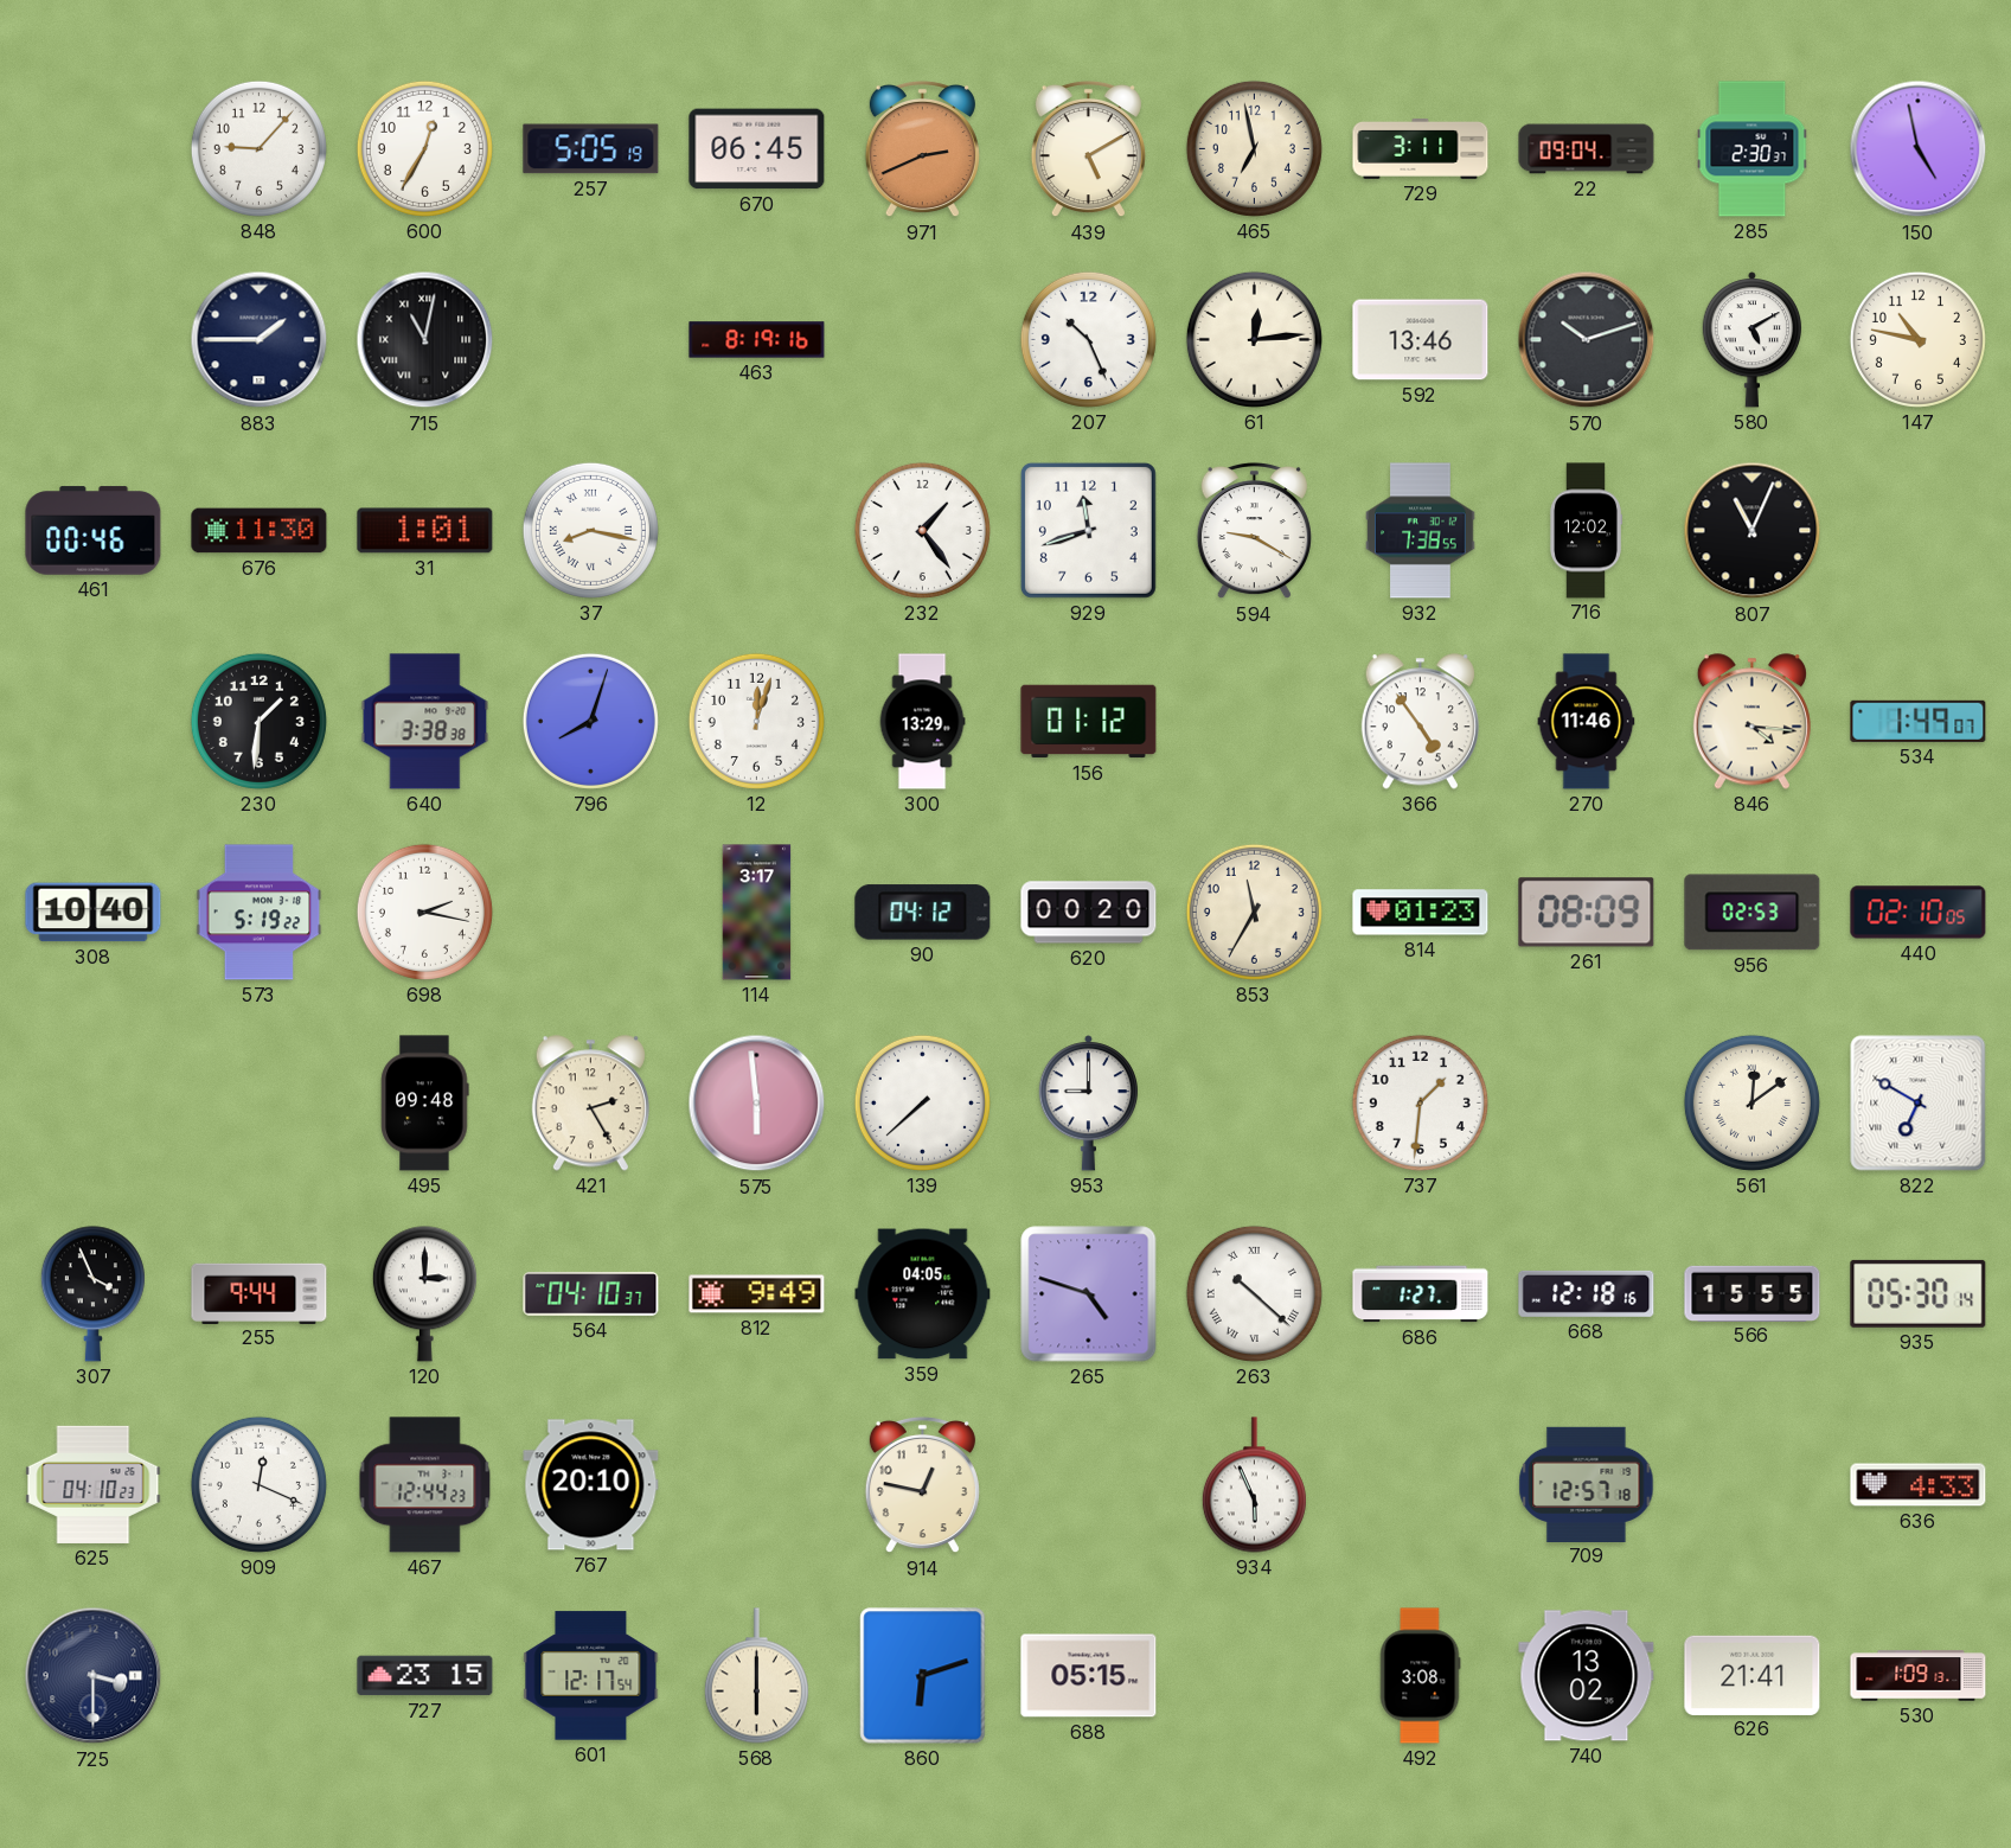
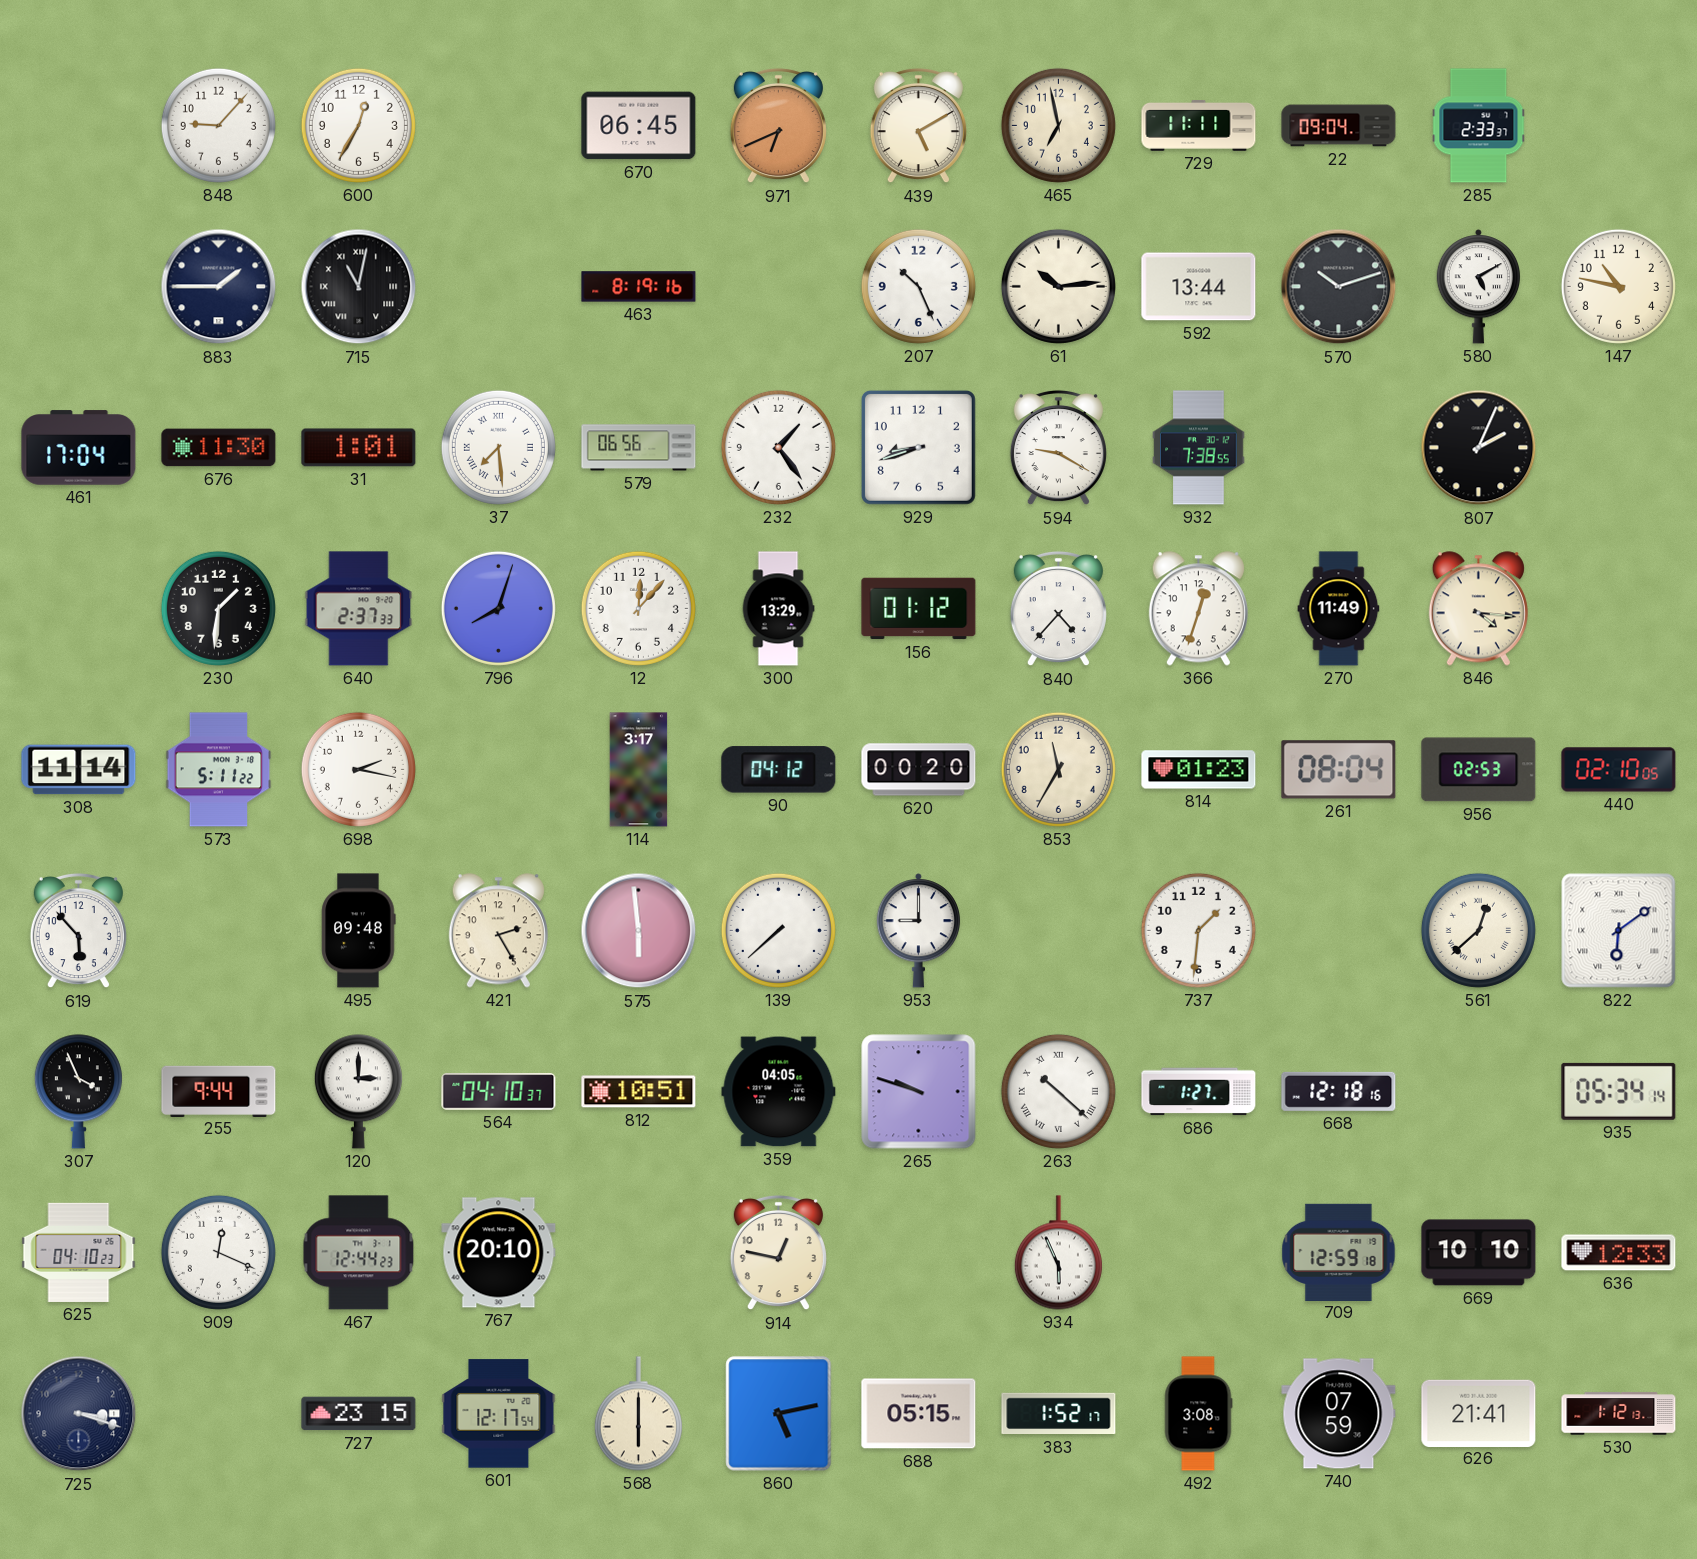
257: 5:05 -> none (591, 149)
971: 2:41 -> 6:41 (778, 126)
729: 3:11 -> 11:11 (1199, 126)
285: 2:30 -> 2:33 (1479, 126)
150: 4:58 -> none (1919, 149)
61: 12:14 -> 10:14 (1058, 286)
592: 13:46 -> 13:44 (1199, 287)
461: 00:46 -> 17:04 (79, 448)
37: 8:17 -> 7:29 (498, 447)
579: none -> 06:56 (639, 448)
929: 11:42 -> 8:42 (918, 447)
716: 12:02 -> none (1587, 531)
807: 11:04 -> 2:04 (1479, 448)
640: 3:38 -> 2:37 (359, 609)
12: 12:03 -> 12:07 (638, 608)
840: none -> 4:37 (1058, 609)
366: 4:54 -> 12:33 (1198, 609)
270: 11:46 -> 11:49 (1339, 609)
534: 1:49 -> none (1919, 721)
308: 10:40 -> 11:14 (79, 770)
573: 5:19 -> 5:11 (219, 770)
261: 08:09 -> 08:04 (1339, 770)
619: none -> 5:53 (78, 931)
561: 12:09 -> 12:38 (1478, 930)
822: 6:50 -> 6:09 (1619, 931)
812: 9:49 -> 10:51 (639, 1092)
265: 4:48 -> 9:48 (919, 1092)
566: 15:55 -> none (1753, 1293)
935: 05:30 -> 05:34 (1619, 1091)
709: 12:57 -> 12:59 (1339, 1252)
669: none -> 10:10 (1479, 1253)
636: 4:33 -> 12:33 (1619, 1253)
725: 3:30 -> 3:18 (79, 1414)
860: 6:12 -> 5:13 (779, 1414)
383: none -> 1:52 (1059, 1414)
740: 13:02 -> 07:59 (1339, 1414)
530: 1:09 -> 1:12 (1619, 1414)
